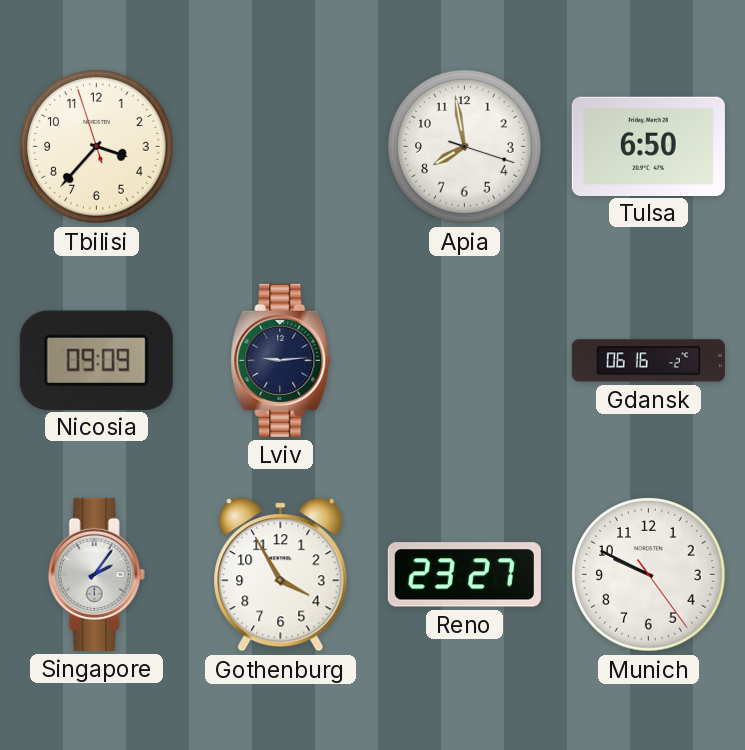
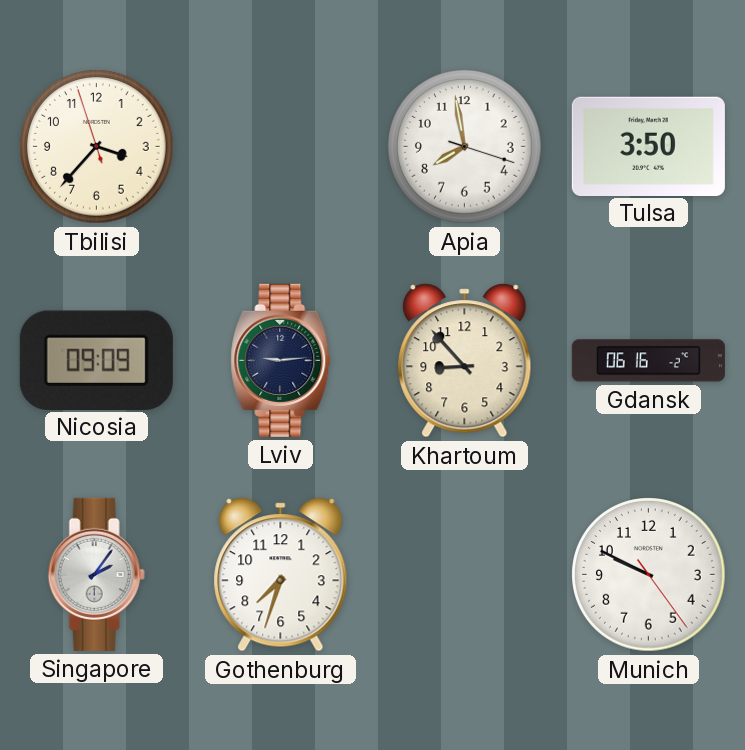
Tulsa: 6:50 -> 3:50 (648, 146)
Khartoum: none -> 8:53 (465, 361)
Gothenburg: 3:55 -> 7:33 (281, 575)
Reno: 23:27 -> none (464, 575)
